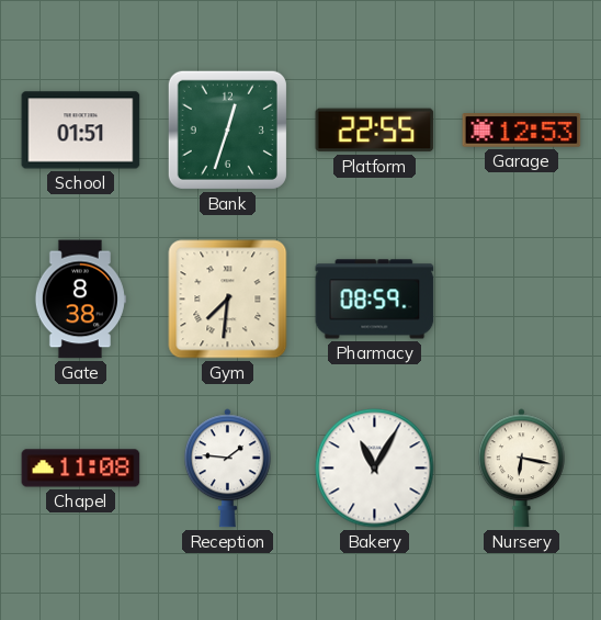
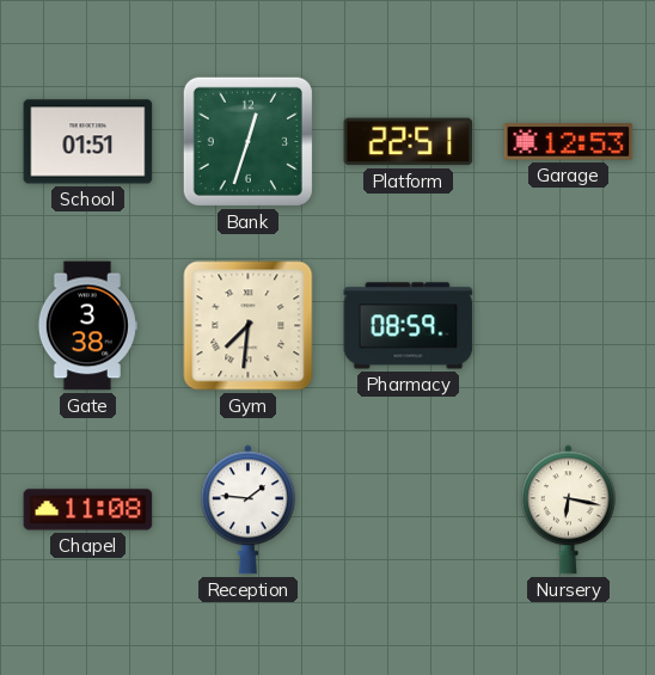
Platform: 22:55 -> 22:51 (409, 142)
Gate: 8:38 -> 3:38 (87, 326)
Bakery: 11:05 -> none (375, 469)
